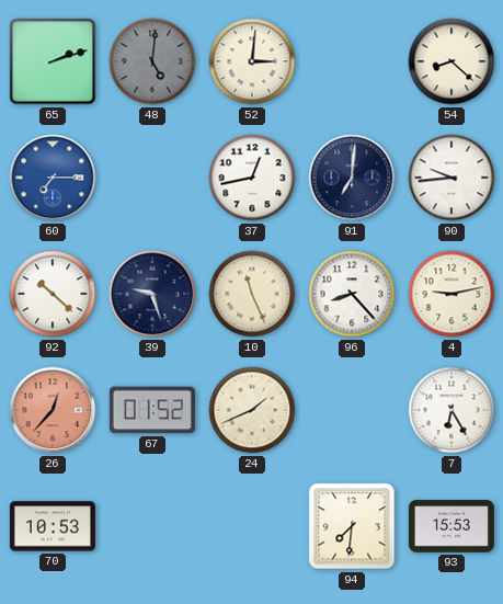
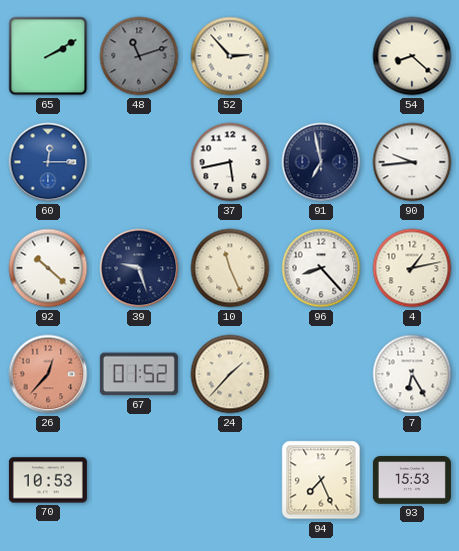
65: 2:12 -> 2:10 (48, 56)
48: 5:01 -> 11:12 (139, 56)
52: 3:01 -> 2:53 (230, 56)
60: 7:15 -> 12:15 (48, 162)
37: 12:43 -> 5:43 (230, 162)
91: 7:01 -> 6:58 (321, 162)
4: 9:13 -> 1:13 (412, 268)
24: 1:41 -> 1:37 (230, 374)
94: 7:31 -> 7:26 (321, 480)
